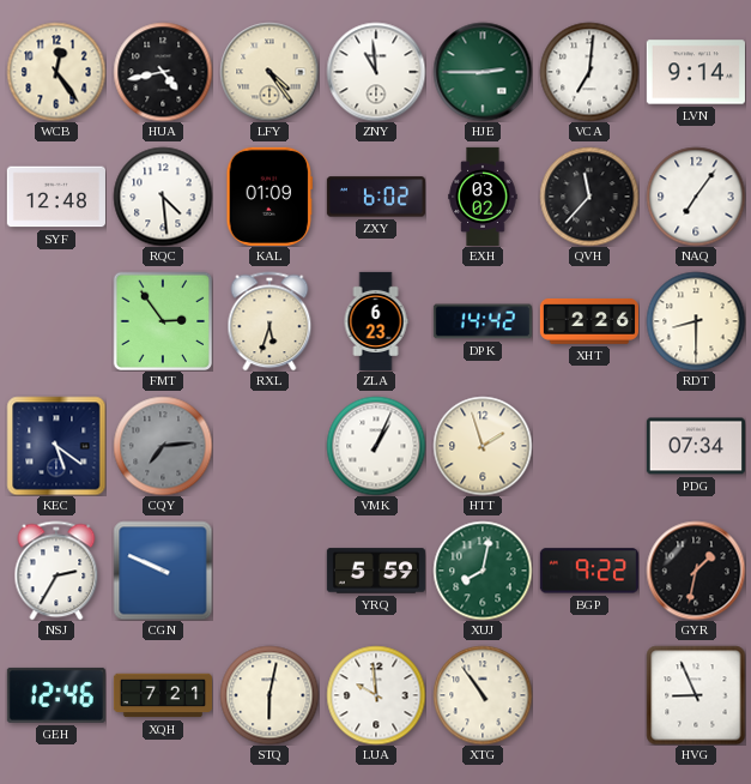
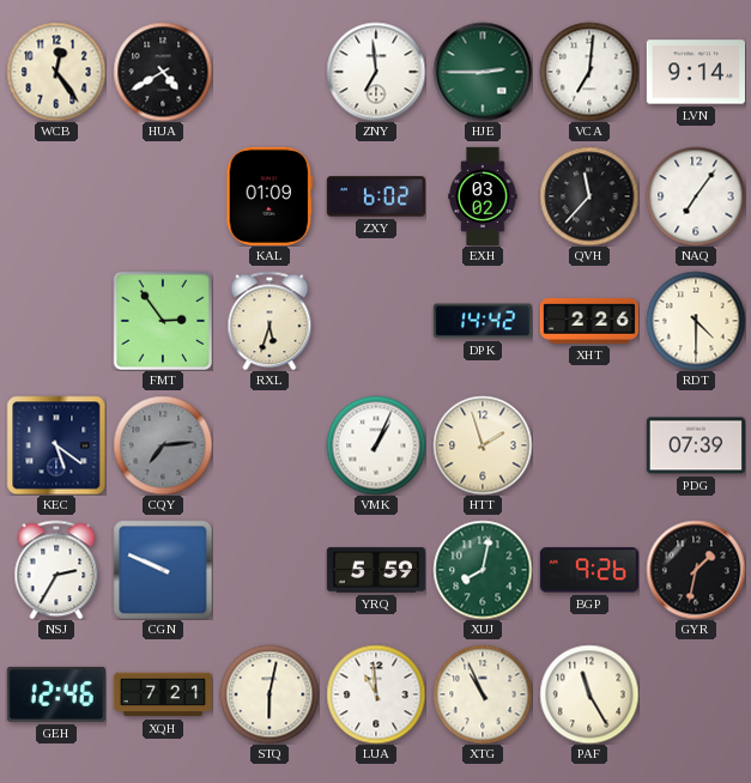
HUA: 4:43 -> 4:40 (163, 72)
LFY: 4:24 -> none (269, 72)
ZNY: 10:59 -> 6:59 (376, 72)
SYF: 12:48 -> none (56, 197)
RQC: 4:29 -> none (163, 197)
ZLA: 6:23 -> none (376, 321)
RDT: 8:30 -> 4:30 (696, 321)
PDG: 07:34 -> 07:39 (696, 445)
BGP: 9:22 -> 9:26 (589, 570)
LUA: 9:59 -> 10:59 (376, 694)
XTG: 10:54 -> 10:56 (483, 694)
PAF: none -> 11:25 (589, 694)
HVG: 8:56 -> none (696, 695)
